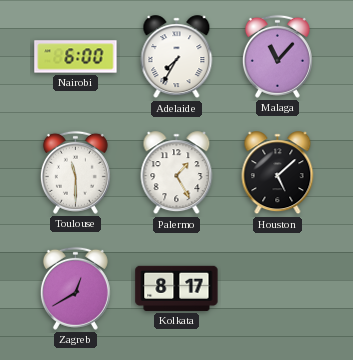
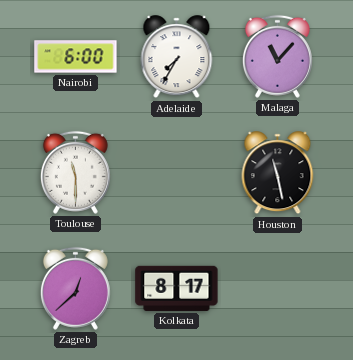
Palermo: 1:25 -> none (177, 173)
Houston: 5:08 -> 11:28 (278, 173)
Zagreb: 12:40 -> 12:38 (75, 288)
